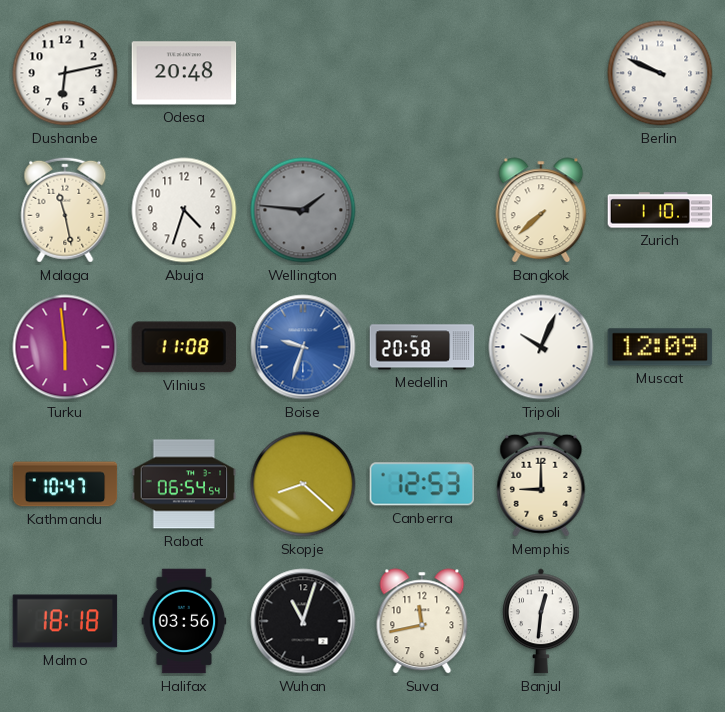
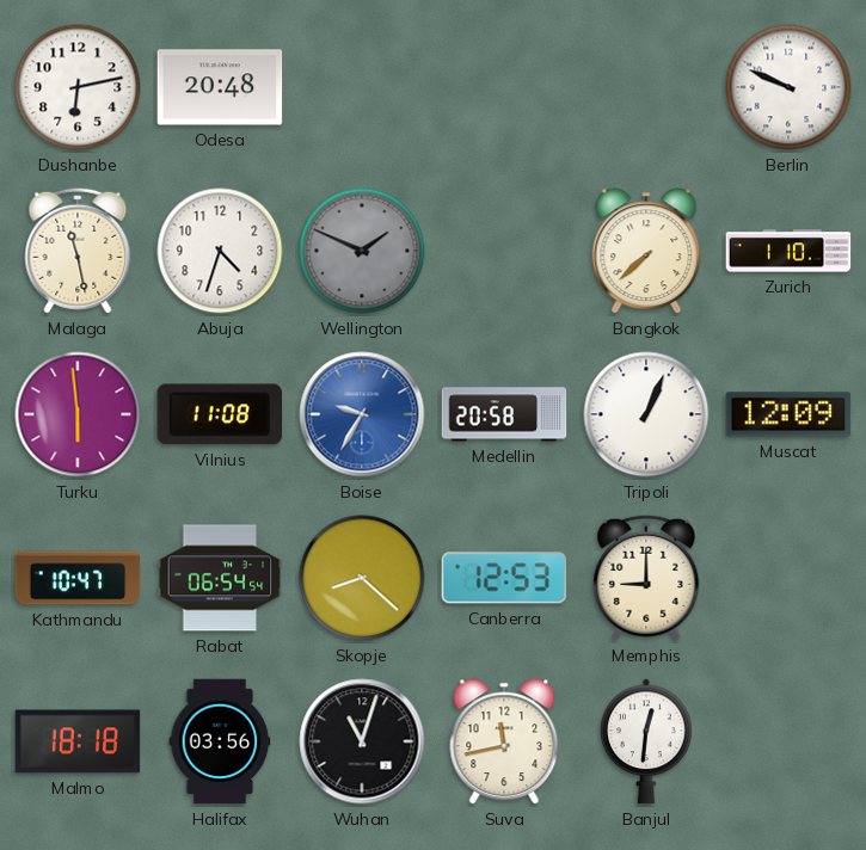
Wellington: 1:46 -> 1:49 (362, 251)
Boise: 9:33 -> 9:35 (362, 414)
Tripoli: 10:04 -> 1:04 (646, 414)
